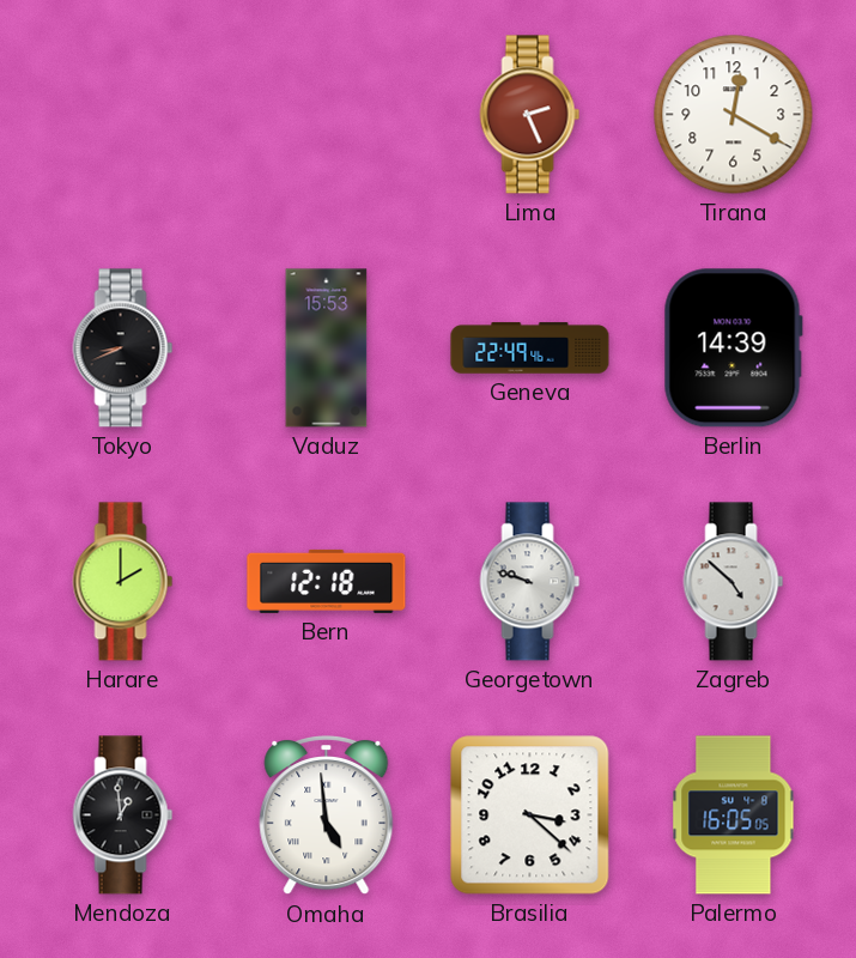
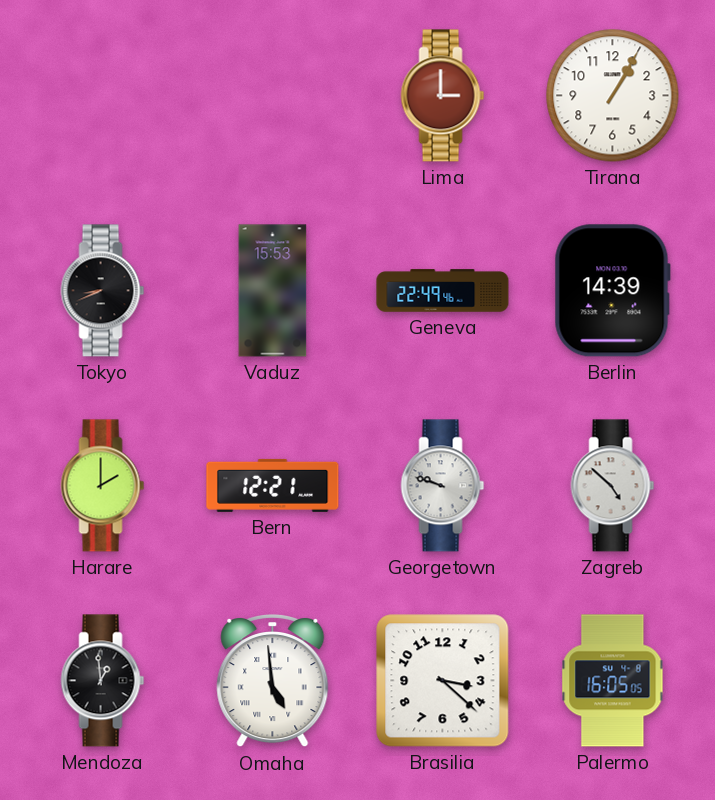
Lima: 2:26 -> 3:00 (443, 96)
Tirana: 12:20 -> 1:05 (613, 96)
Bern: 12:18 -> 12:21 (273, 485)
